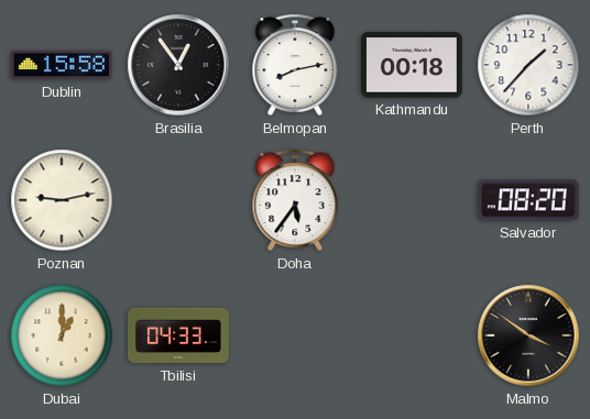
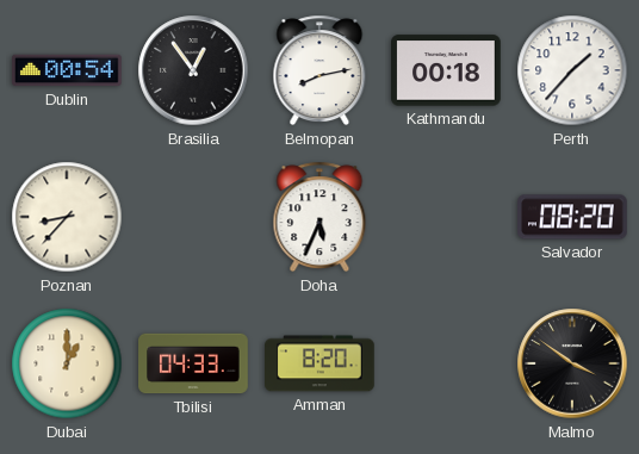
Dublin: 15:58 -> 00:54 (67, 70)
Poznan: 9:13 -> 8:37 (67, 217)
Doha: 5:36 -> 5:34 (319, 217)
Amman: none -> 8:20 (321, 363)
